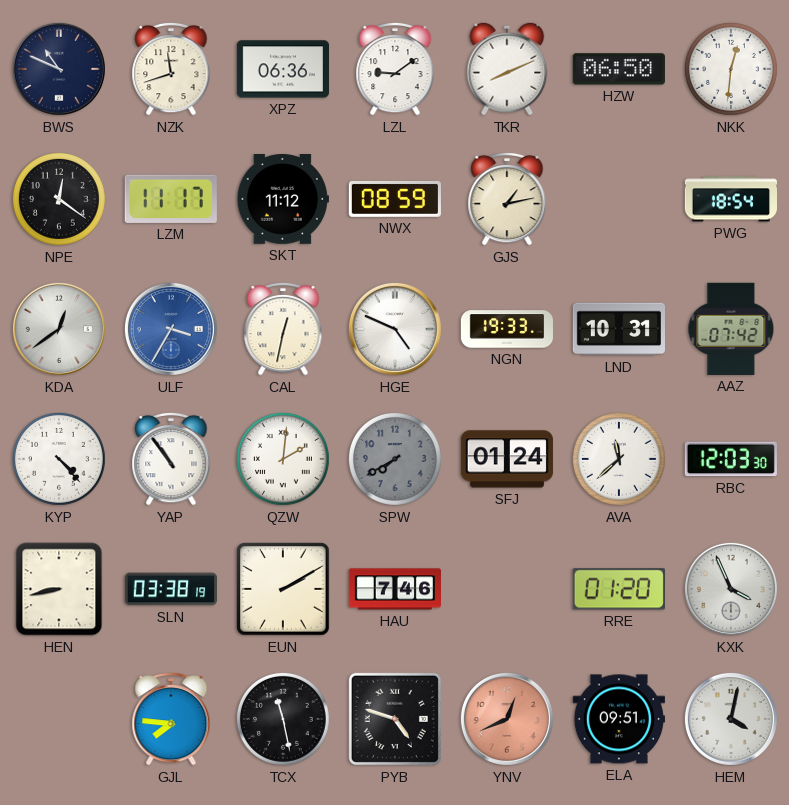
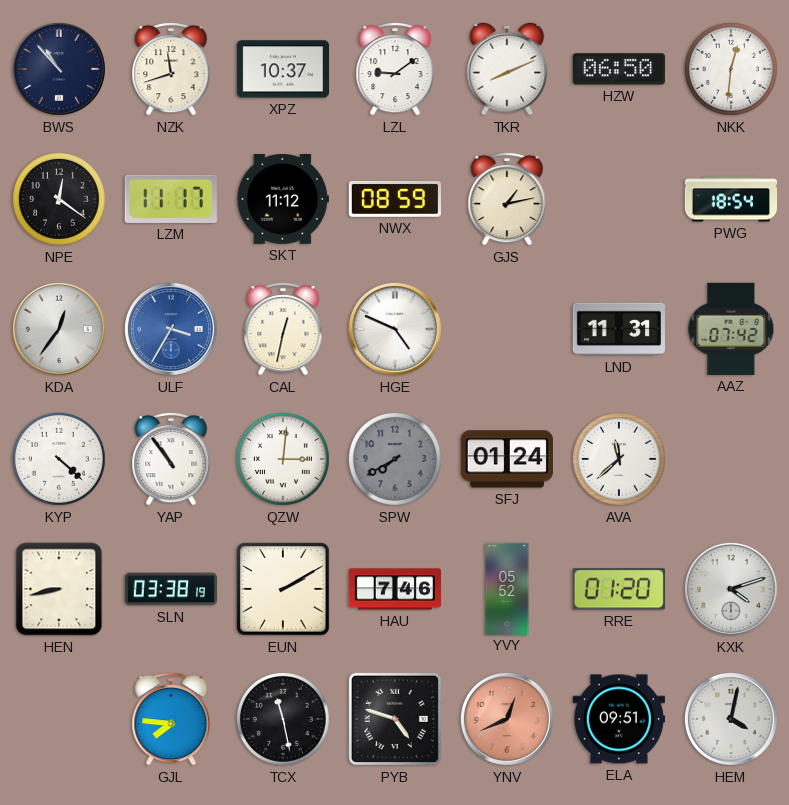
BWS: 10:49 -> 10:53 (59, 69)
XPZ: 06:36 -> 10:37 (282, 69)
KDA: 12:39 -> 12:36 (59, 329)
NGN: 19:33 -> none (506, 329)
LND: 10:31 -> 11:31 (618, 329)
KYP: 4:23 -> 4:22 (59, 459)
QZW: 2:01 -> 3:01 (283, 459)
RBC: 12:03 -> none (731, 459)
YVY: none -> 05:52 (507, 588)
KXK: 3:56 -> 4:12 (731, 589)
